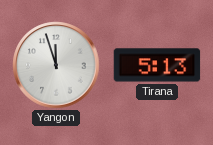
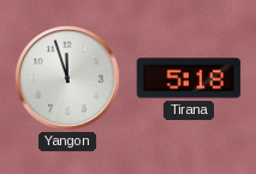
Tirana: 5:13 -> 5:18 (189, 78)
